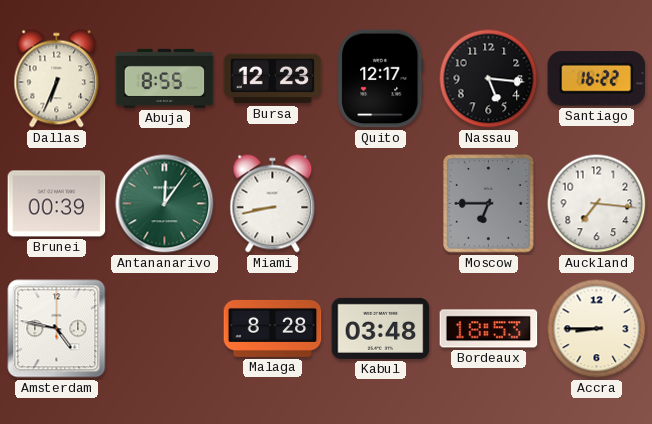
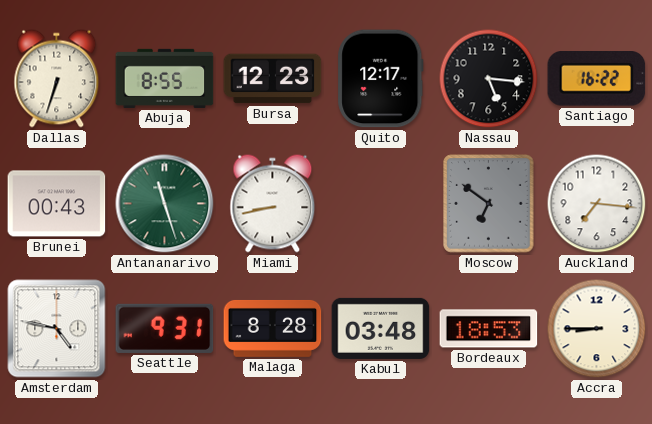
Dallas: 6:34 -> 6:33 (57, 79)
Brunei: 00:39 -> 00:43 (57, 204)
Antananarivo: 12:06 -> 11:27 (165, 204)
Moscow: 6:45 -> 6:51 (489, 204)
Seattle: none -> 9:31 (165, 328)
